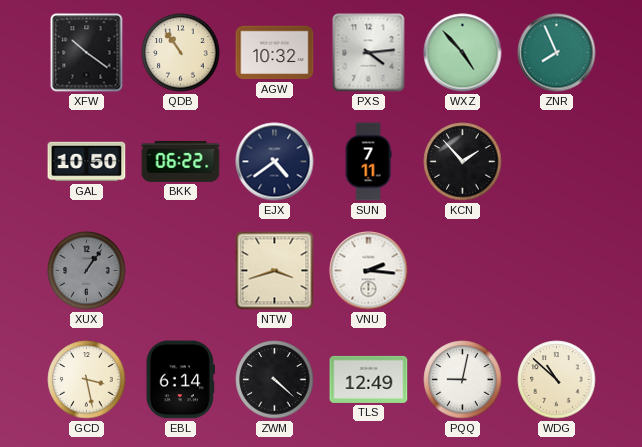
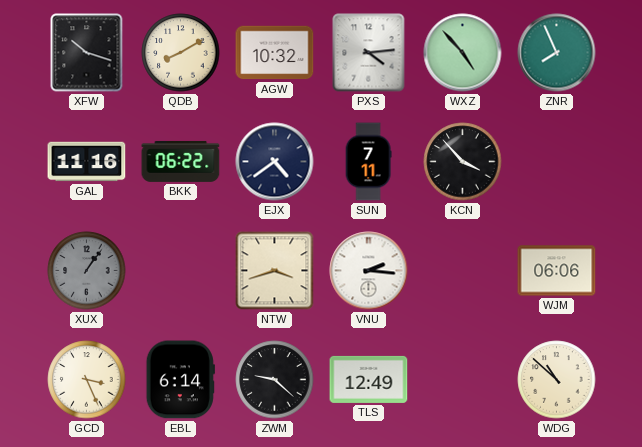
XFW: 10:21 -> 10:18 (87, 53)
QDB: 10:54 -> 8:10 (181, 53)
GAL: 10:50 -> 11:16 (87, 162)
KCN: 1:53 -> 3:53 (463, 162)
WJM: none -> 06:06 (557, 271)
GCD: 3:28 -> 3:26 (87, 380)
ZWM: 4:22 -> 9:22 (275, 380)
PQQ: 9:02 -> none (463, 380)
